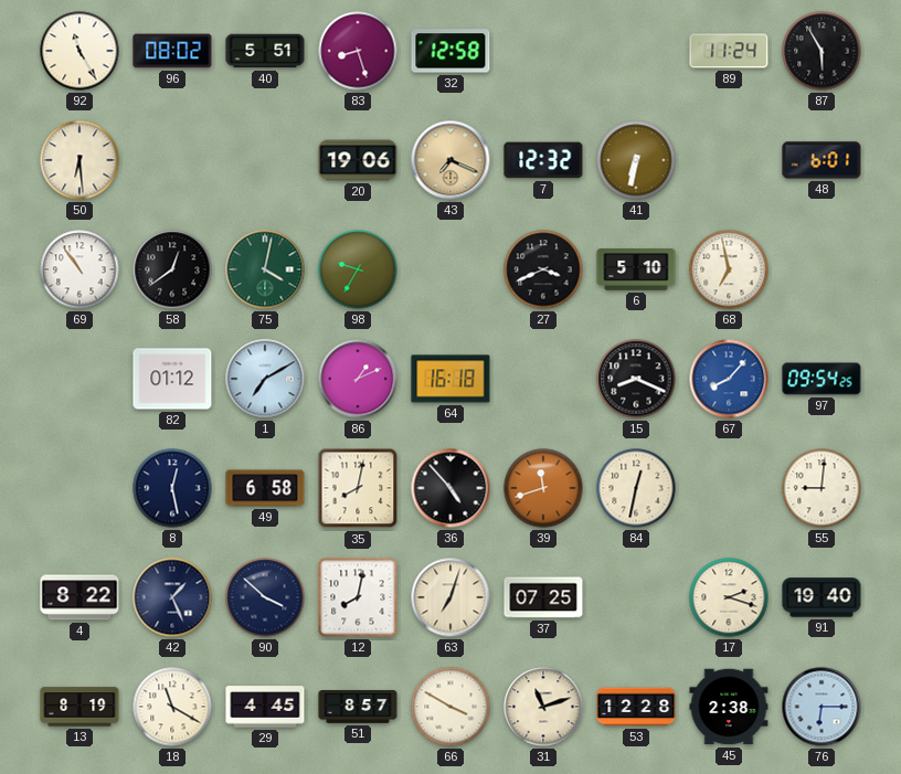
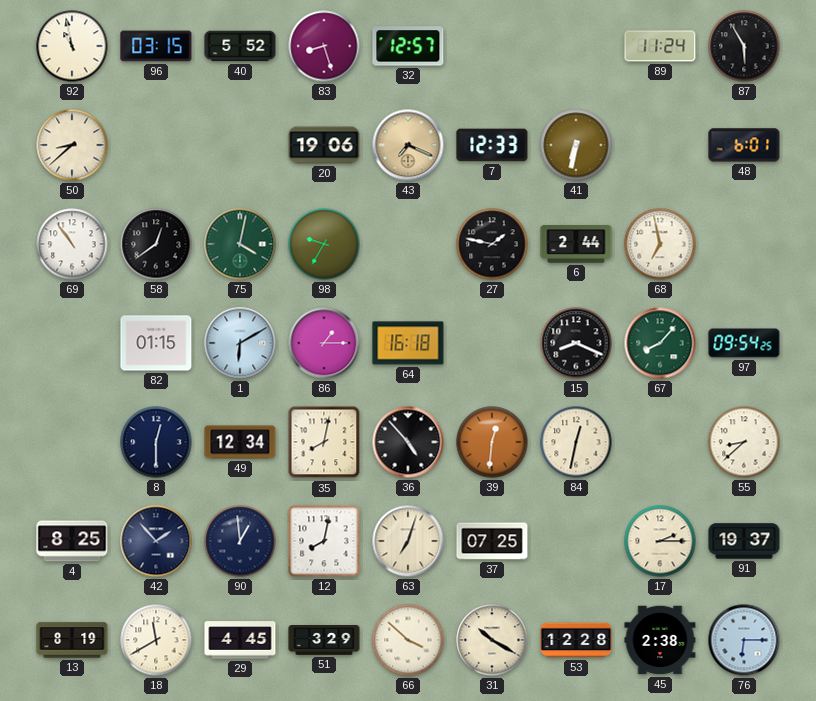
92: 11:25 -> 10:58 (72, 46)
96: 08:02 -> 03:15 (156, 46)
40: 5:51 -> 5:52 (240, 46)
32: 12:58 -> 12:57 (408, 46)
50: 6:29 -> 8:38 (72, 145)
7: 12:32 -> 12:33 (492, 145)
27: 3:41 -> 1:47 (492, 244)
6: 5:10 -> 2:44 (576, 244)
82: 01:12 -> 01:15 (156, 343)
1: 7:10 -> 6:10 (240, 343)
86: 1:11 -> 1:15 (324, 343)
67 dial: blue -> green (660, 343)
8: 12:28 -> 12:30 (156, 442)
49: 6:58 -> 12:34 (240, 442)
39: 11:42 -> 12:31 (492, 442)
55: 9:01 -> 8:38 (744, 442)
4: 8:22 -> 8:25 (72, 541)
42: 1:26 -> 1:53 (156, 541)
90: 3:52 -> 12:59 (240, 541)
17: 2:18 -> 2:15 (660, 541)
91: 19:40 -> 19:37 (744, 541)
18: 11:20 -> 11:40 (156, 640)
51: 8:57 -> 3:29 (324, 641)
66: 3:50 -> 3:52 (408, 640)
31: 11:12 -> 10:20 (492, 640)
